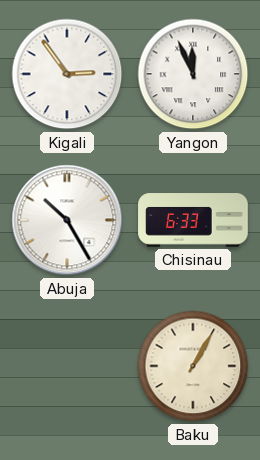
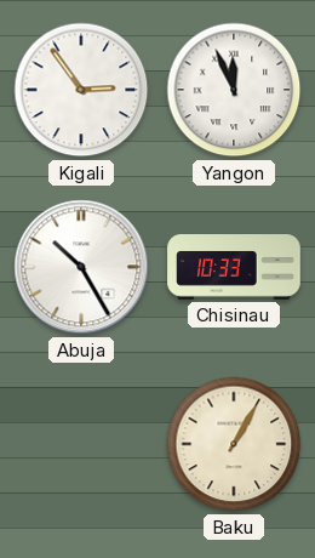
Chisinau: 6:33 -> 10:33 (234, 267)
